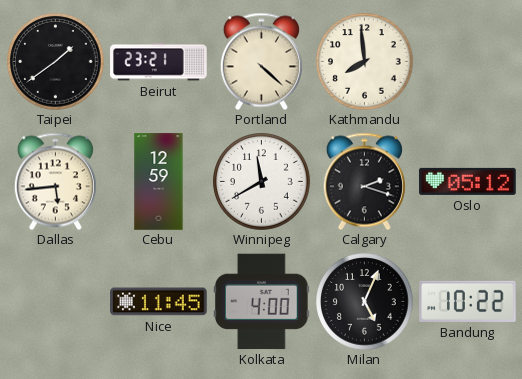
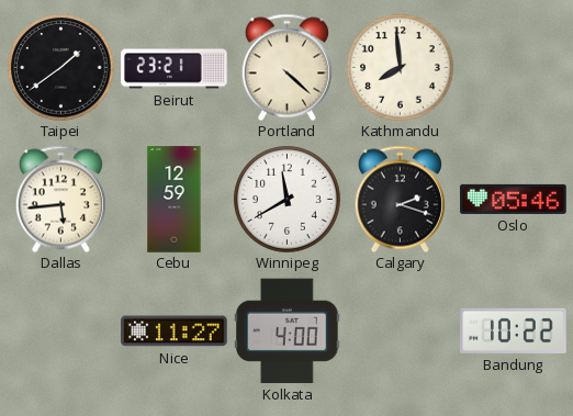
Oslo: 05:12 -> 05:46 (514, 199)
Nice: 11:45 -> 11:27 (175, 331)
Milan: 5:04 -> none (365, 302)
